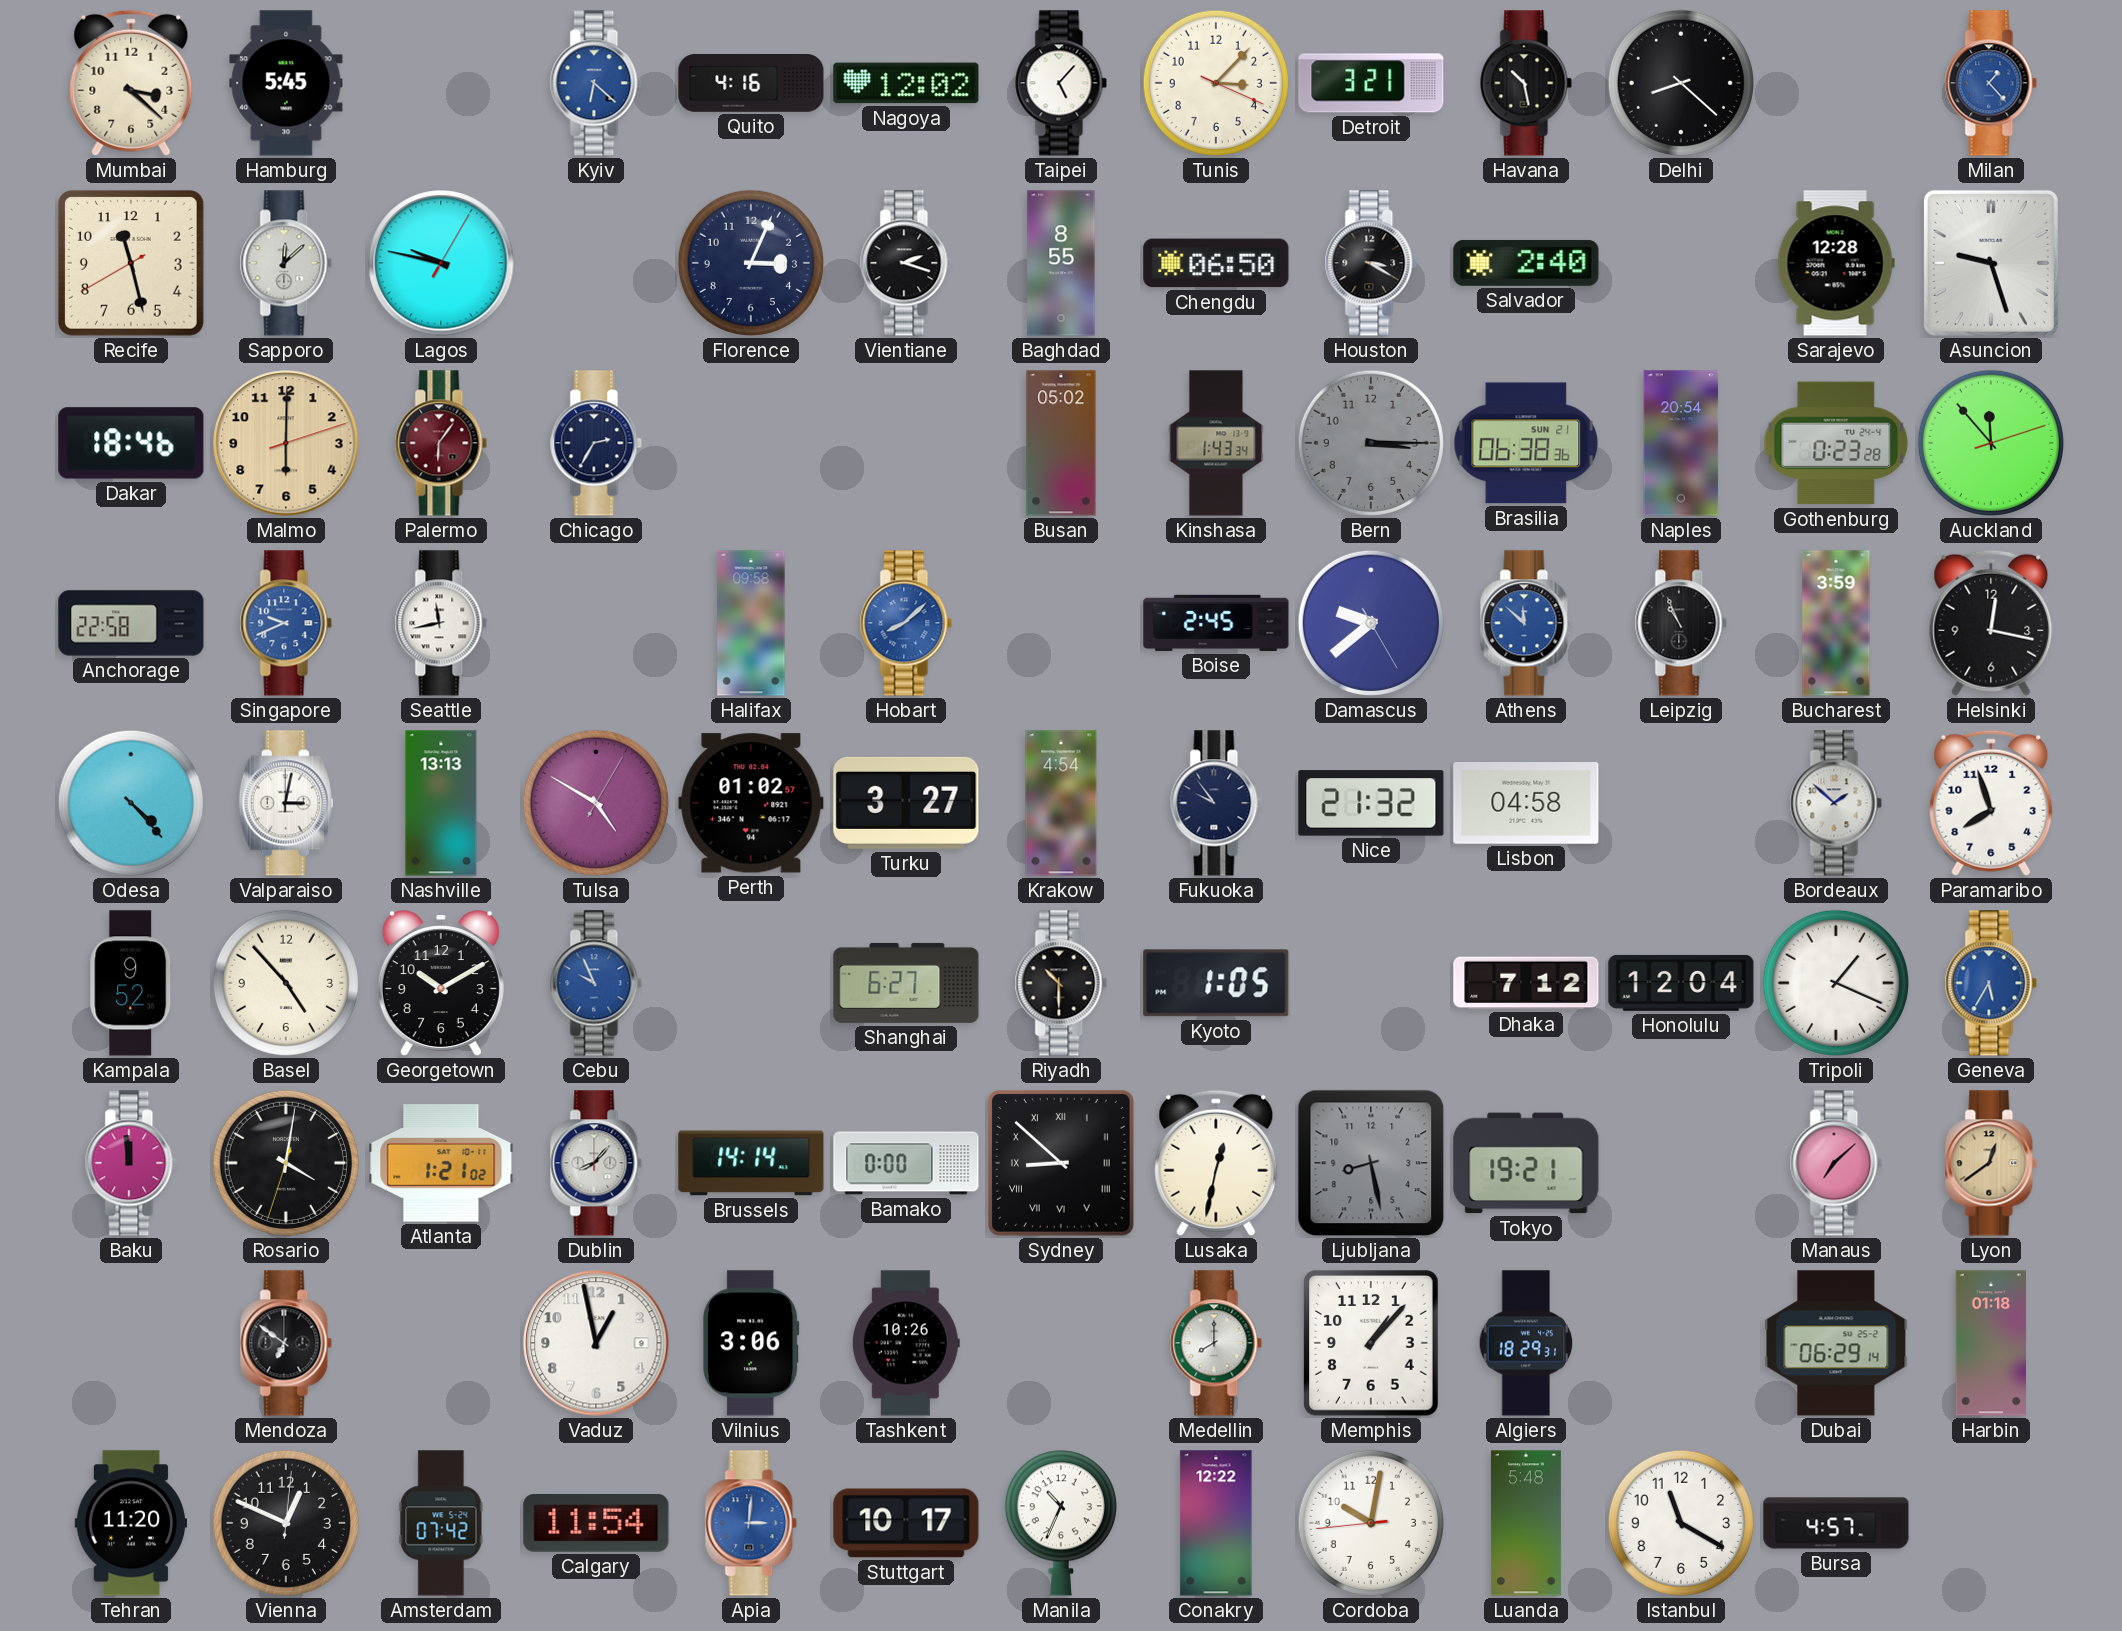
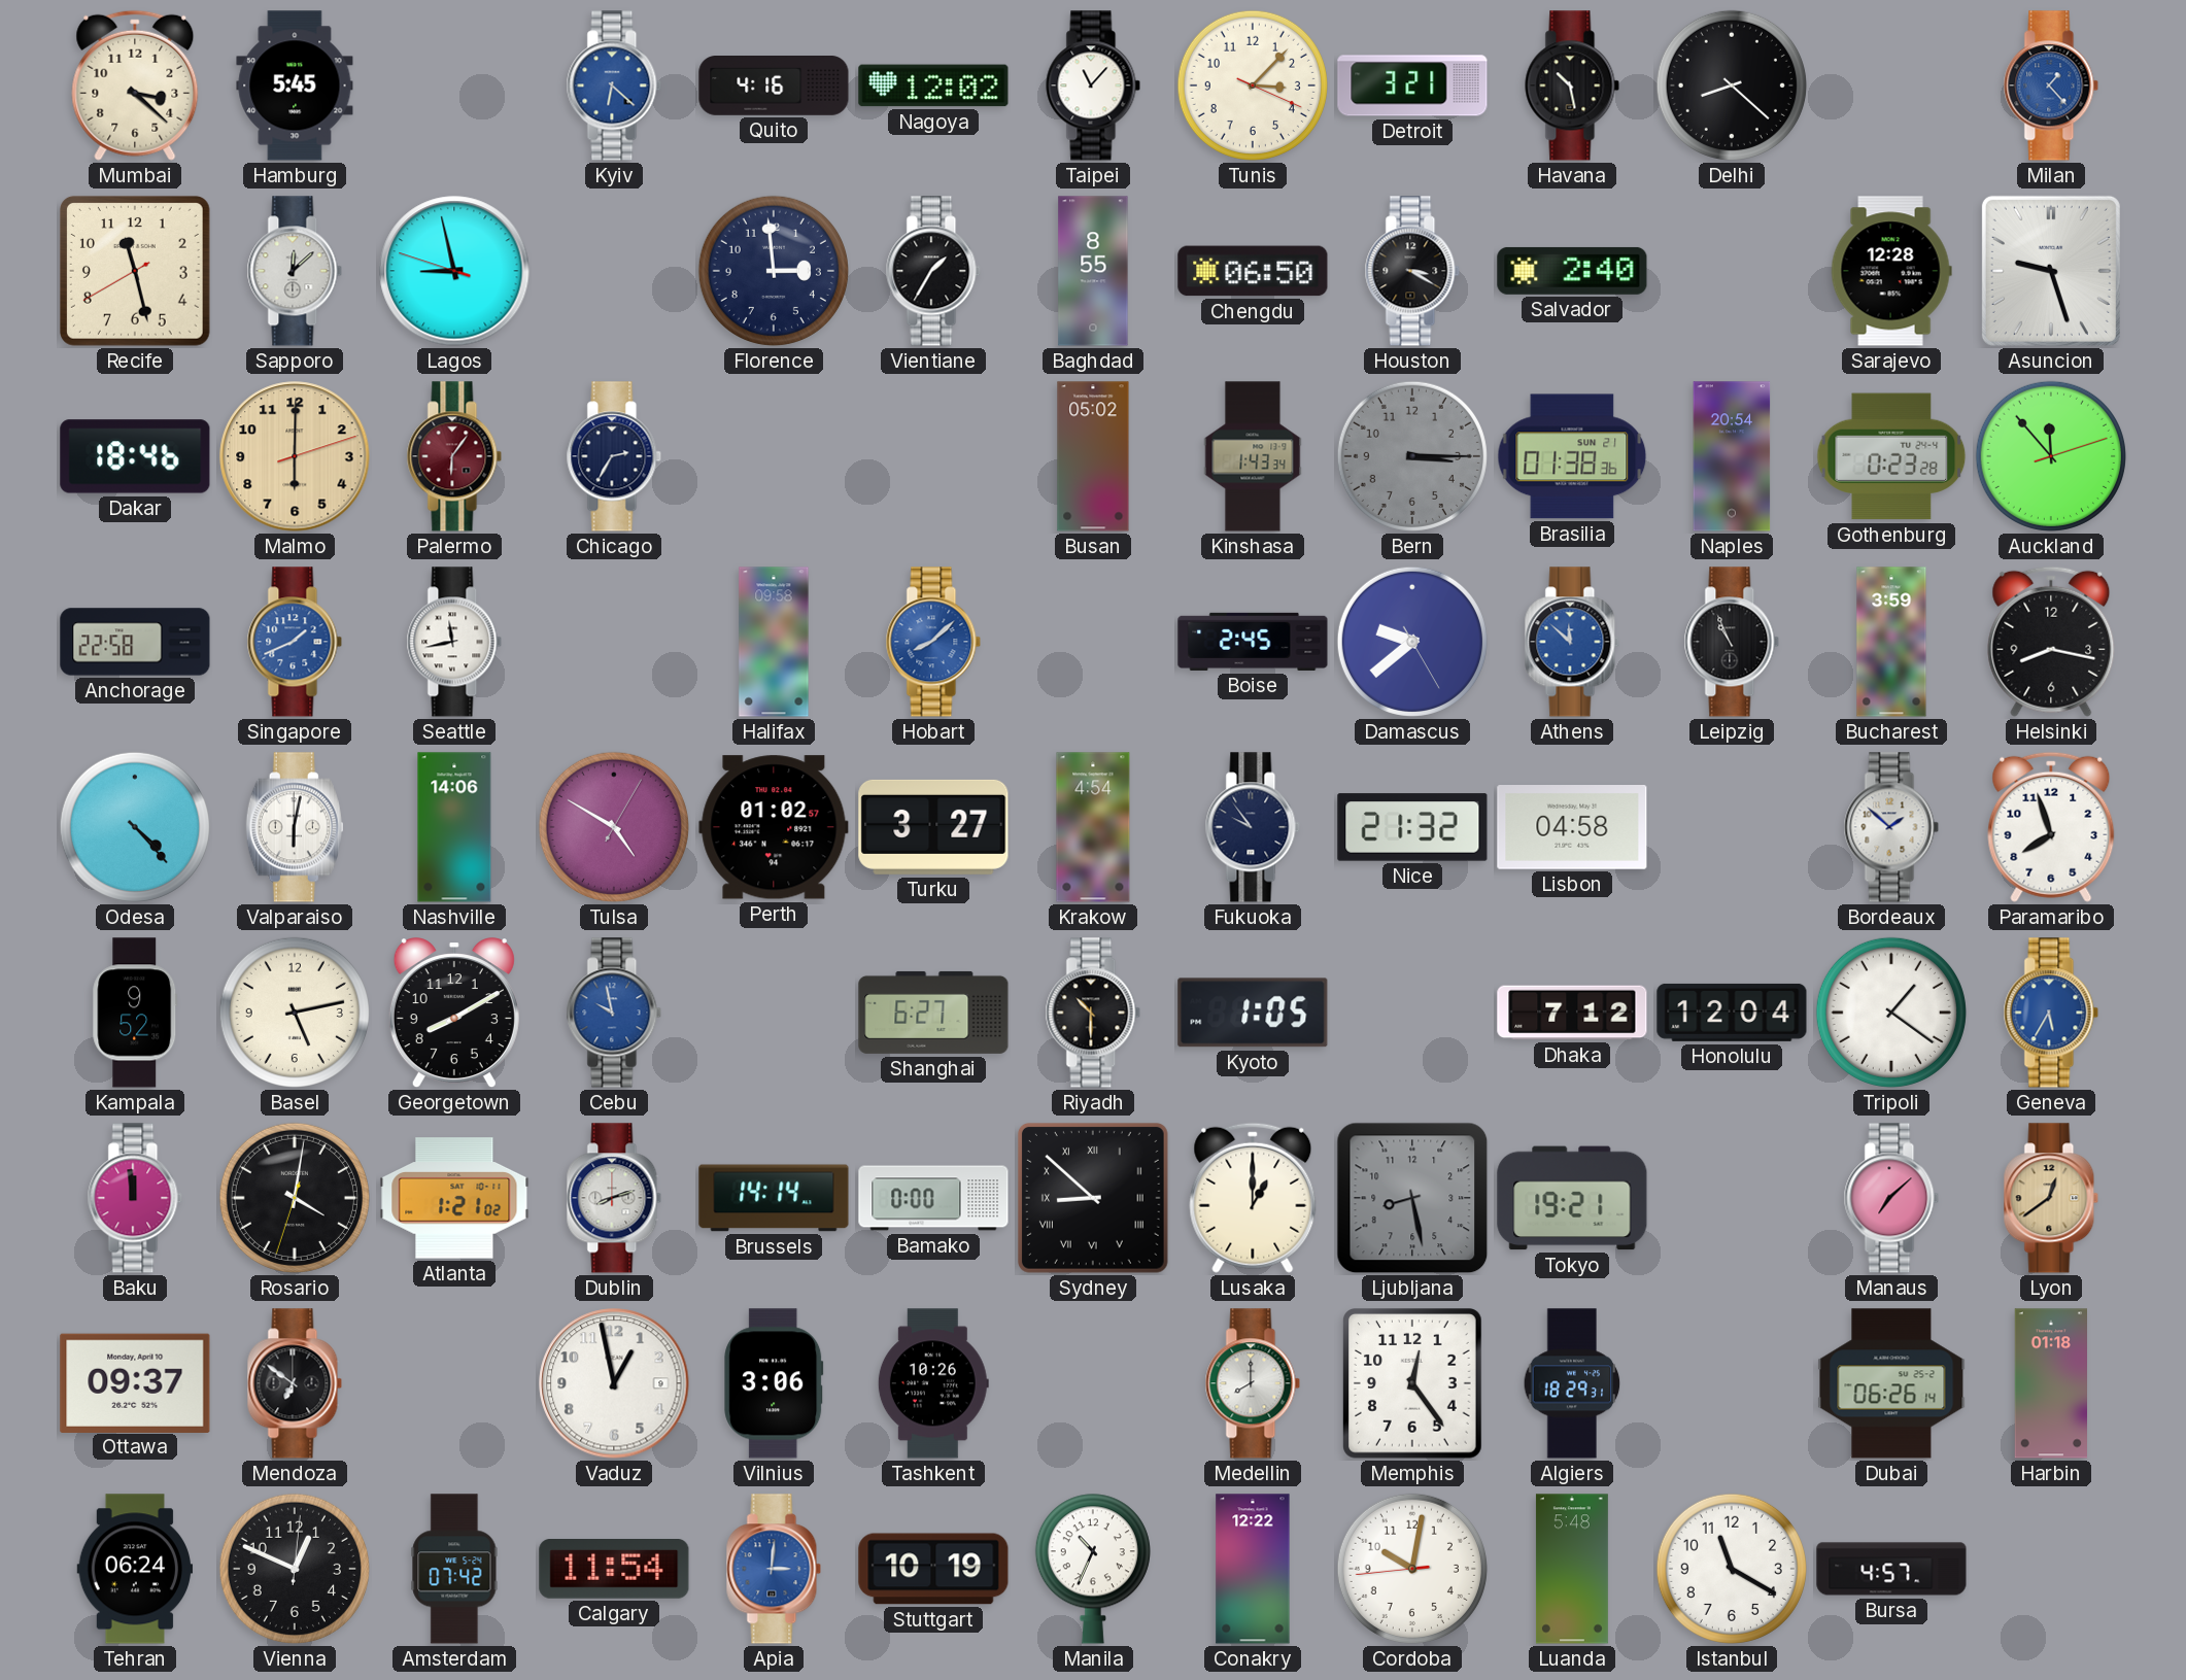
Taipei: 5:07 -> 11:07 (1093, 85)
Lagos: 9:47 -> 8:57 (454, 271)
Florence: 3:04 -> 2:59 (774, 271)
Vientiane: 2:18 -> 1:35 (933, 271)
Brasilia: 06:38 -> 01:38 (1572, 456)
Singapore: 9:41 -> 1:41 (295, 642)
Helsinki: 12:17 -> 8:17 (2051, 642)
Valparaiso: 3:02 -> 6:02 (295, 827)
Nashville: 13:13 -> 14:06 (454, 827)
Basel: 4:53 -> 5:13 (295, 1013)
Georgetown: 10:10 -> 8:10 (454, 1014)
Cebu: 9:56 -> 9:58 (614, 1013)
Tripoli: 1:19 -> 1:21 (1891, 1013)
Dublin: 8:07 -> 8:12 (614, 1198)
Lusaka: 12:32 -> 1:00 (1253, 1198)
Ottawa: none -> 09:37 (135, 1382)
Memphis: 1:07 -> 12:24 (1413, 1384)
Dubai: 06:29 -> 06:26 (1891, 1383)
Tehran: 11:20 -> 06:24 (135, 1569)
Stuttgart: 10:17 -> 10:19 (933, 1569)
